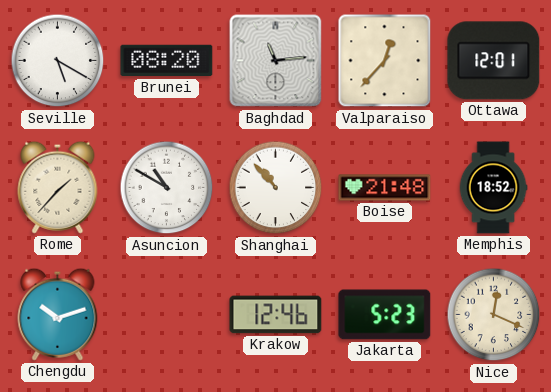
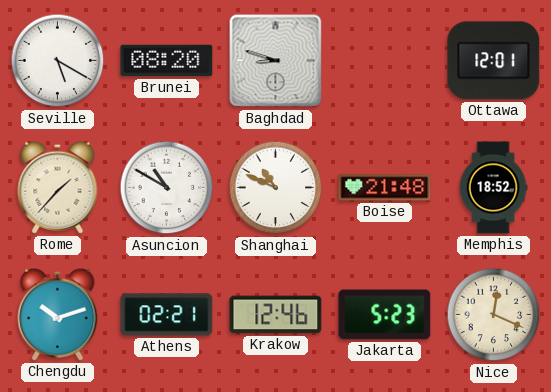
Baghdad: 11:14 -> 8:48 (276, 61)
Valparaiso: 12:37 -> none (385, 61)
Shanghai: 10:53 -> 10:49 (276, 188)
Athens: none -> 02:21 (167, 315)
